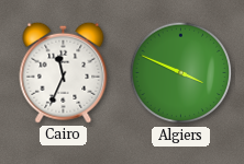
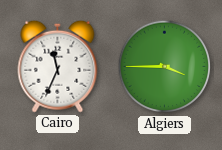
Algiers: 3:49 -> 3:45 (165, 67)
